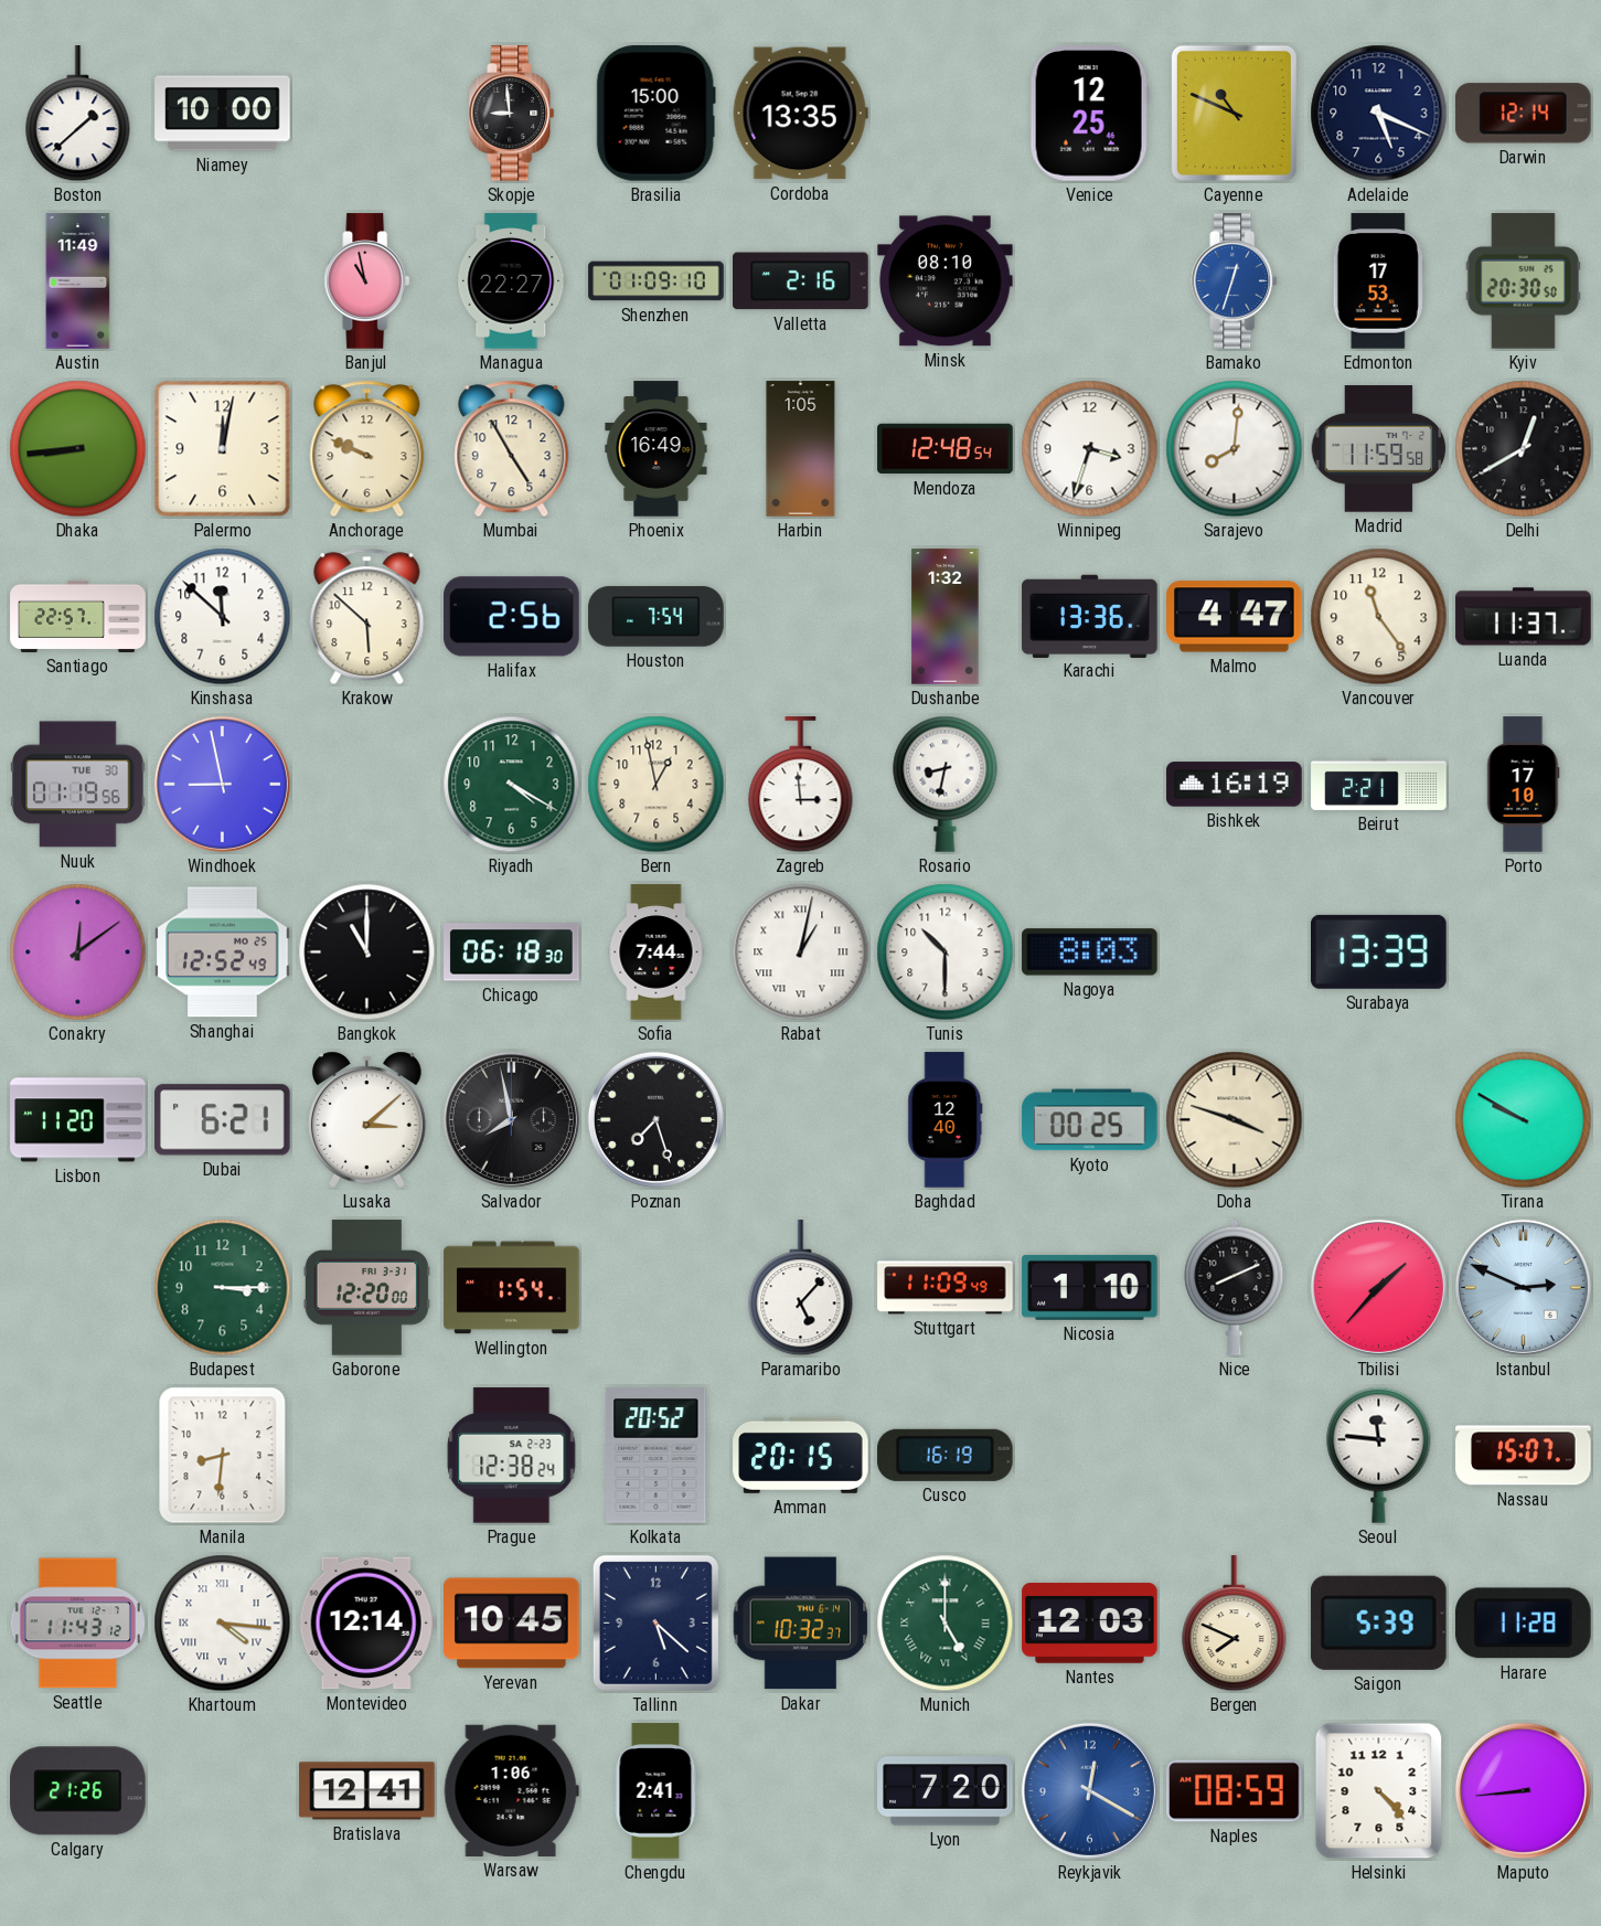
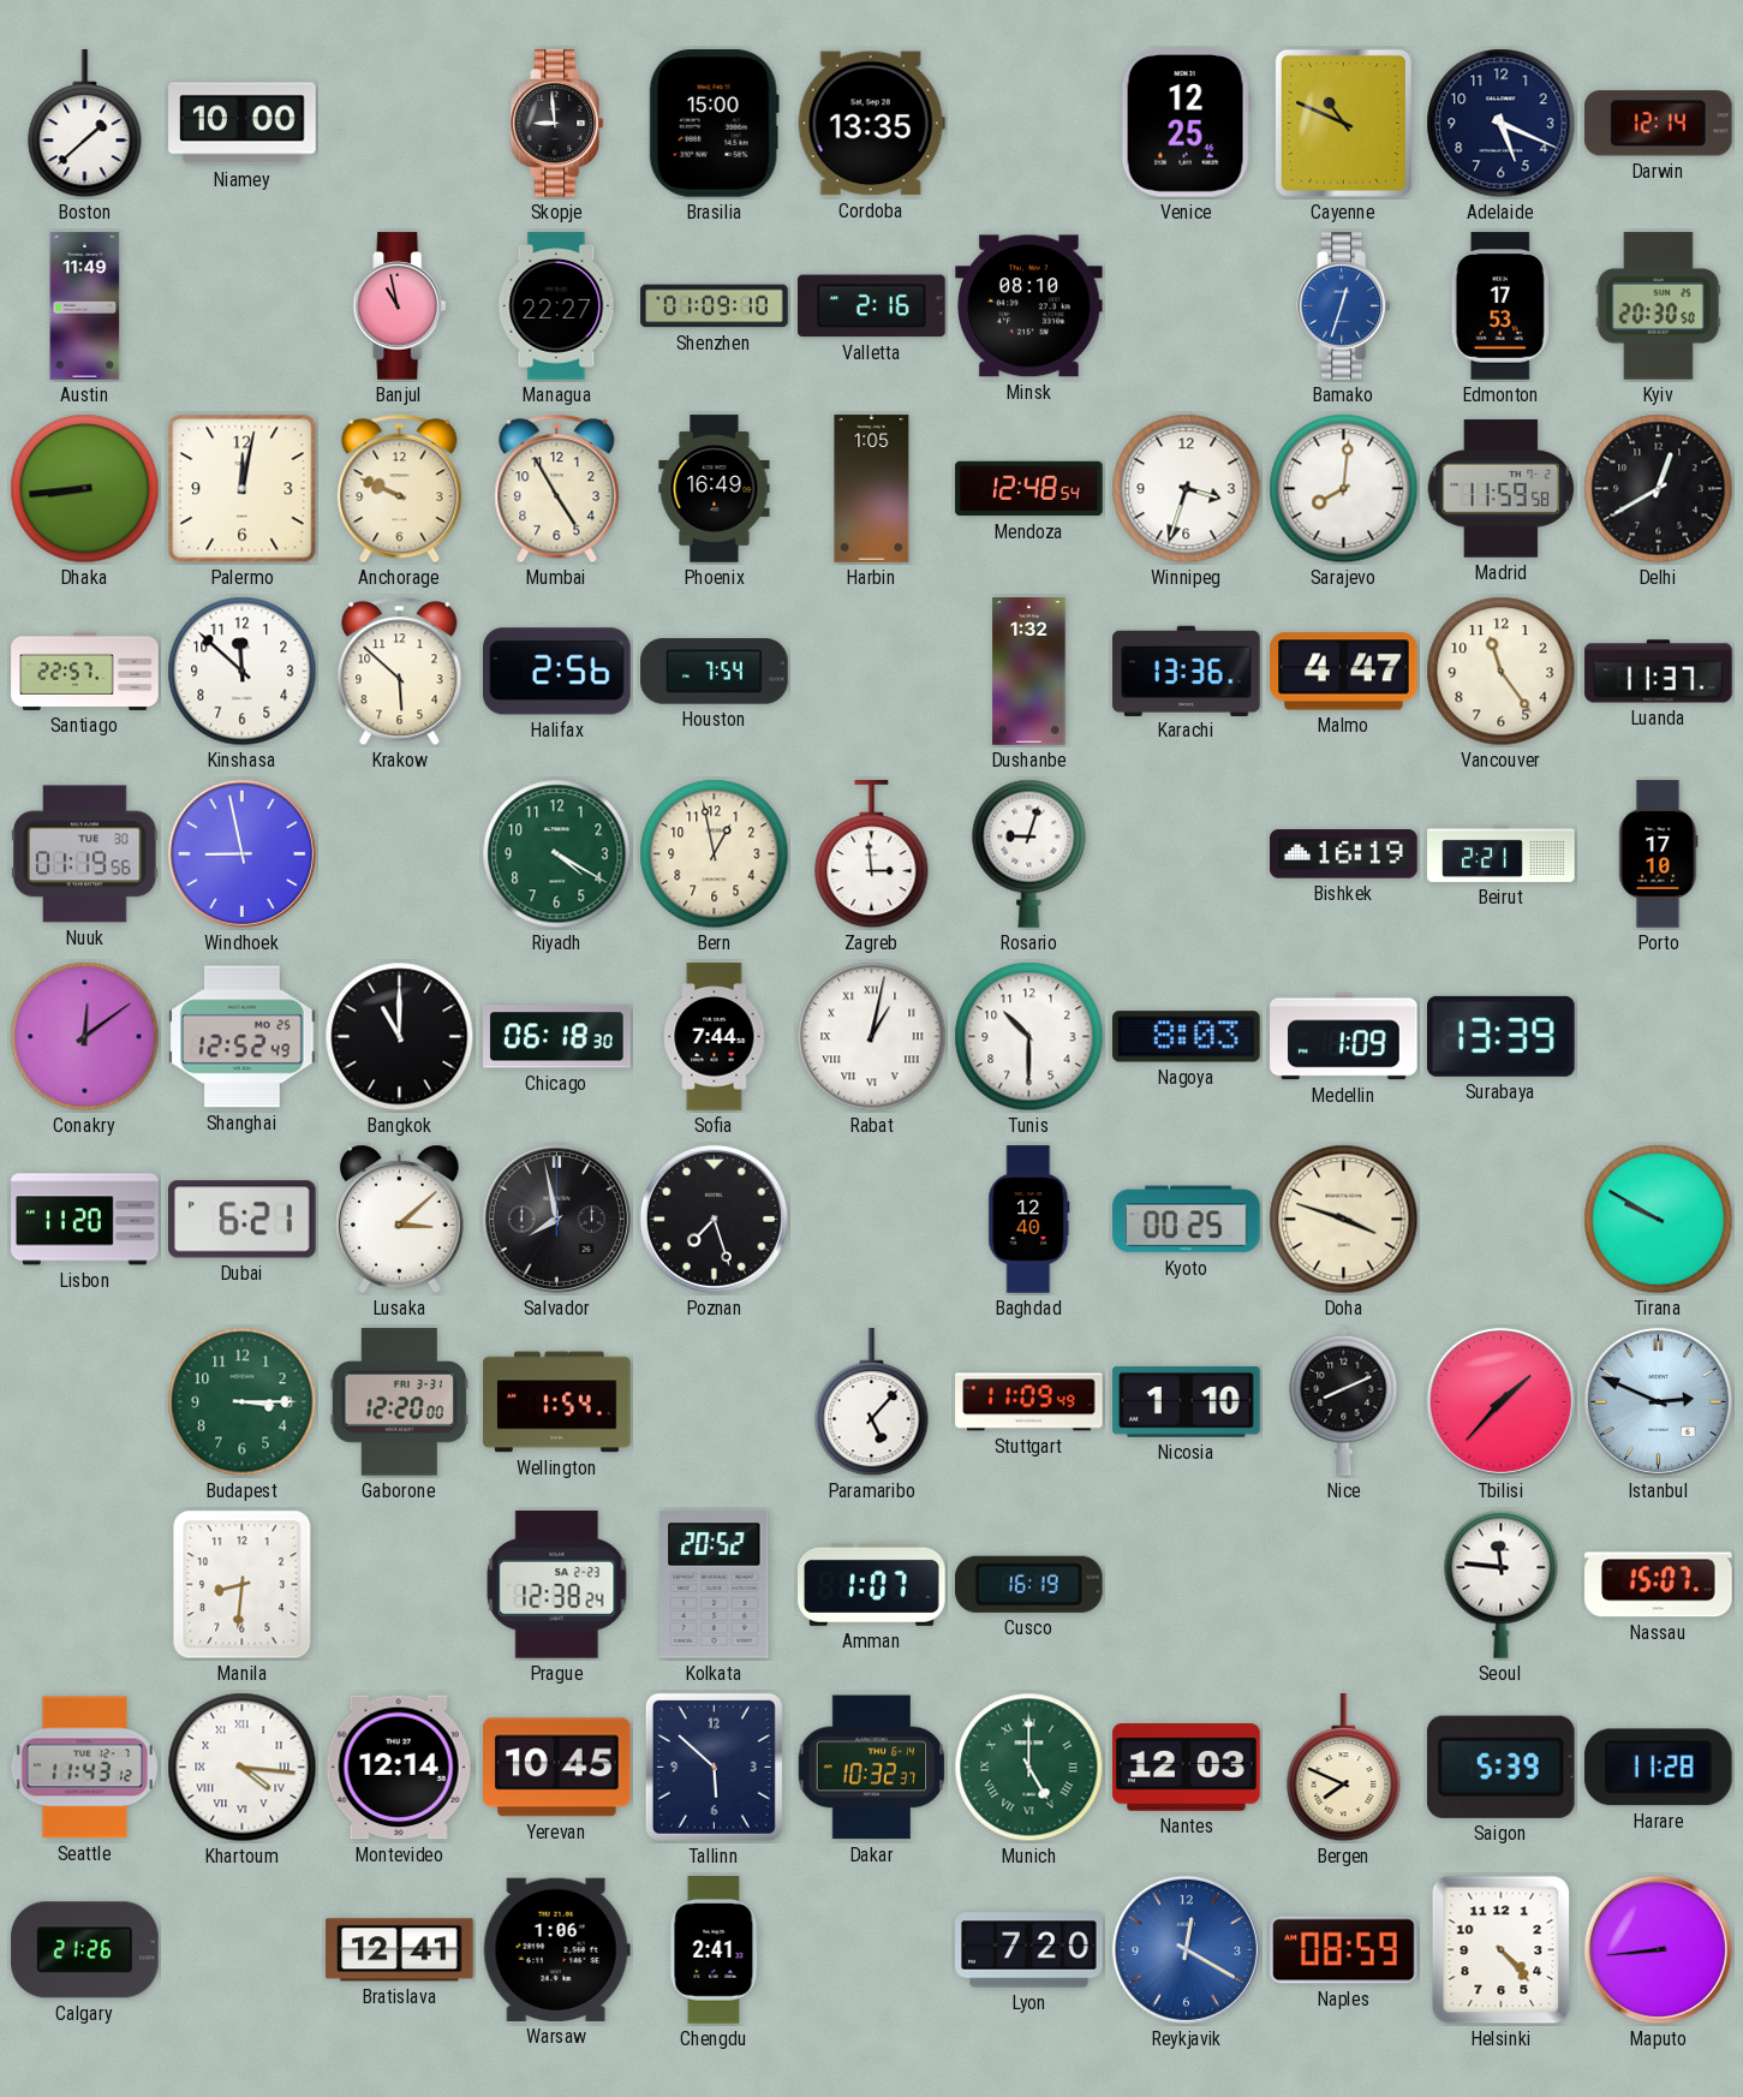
Rosario: 8:32 -> 9:03 (1029, 853)
Medellin: none -> 1:09 (1344, 1037)
Amman: 20:15 -> 1:07 (872, 1584)
Tallinn: 5:22 -> 5:52 (714, 1767)
